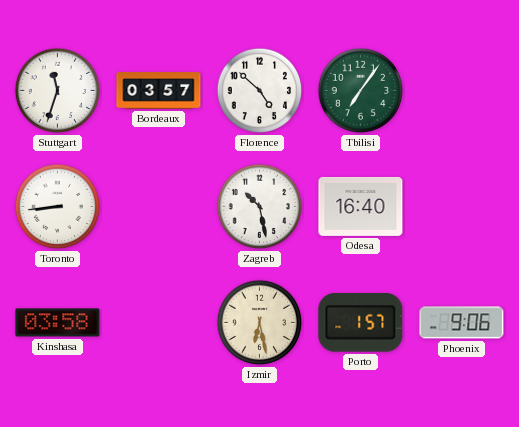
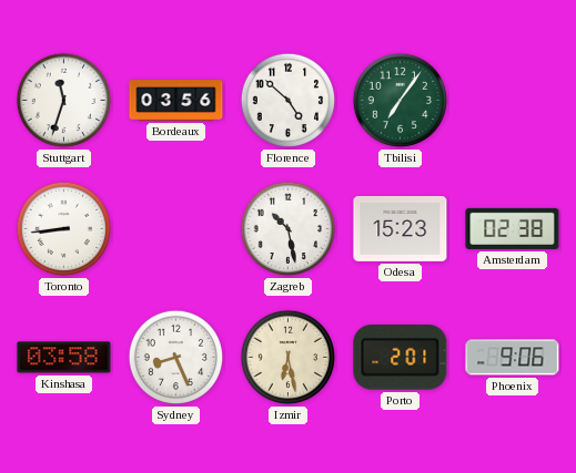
Bordeaux: 03:57 -> 03:56 (176, 101)
Odesa: 16:40 -> 15:23 (401, 228)
Amsterdam: none -> 02:38 (513, 228)
Sydney: none -> 8:26 (176, 358)
Porto: 1:57 -> 2:01 (401, 358)
